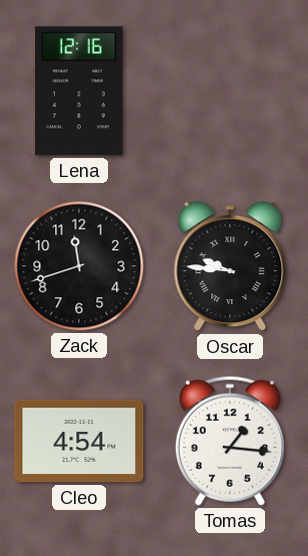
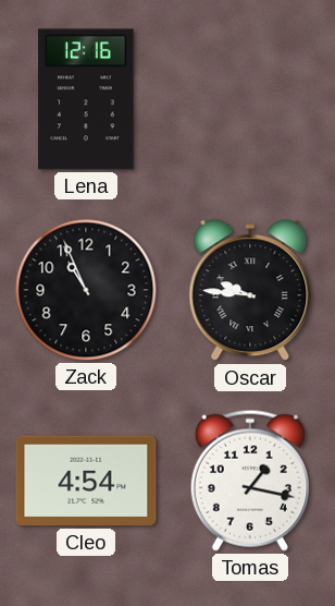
Zack: 11:42 -> 10:56 (86, 290)
Tomas: 1:16 -> 1:17 (250, 481)
